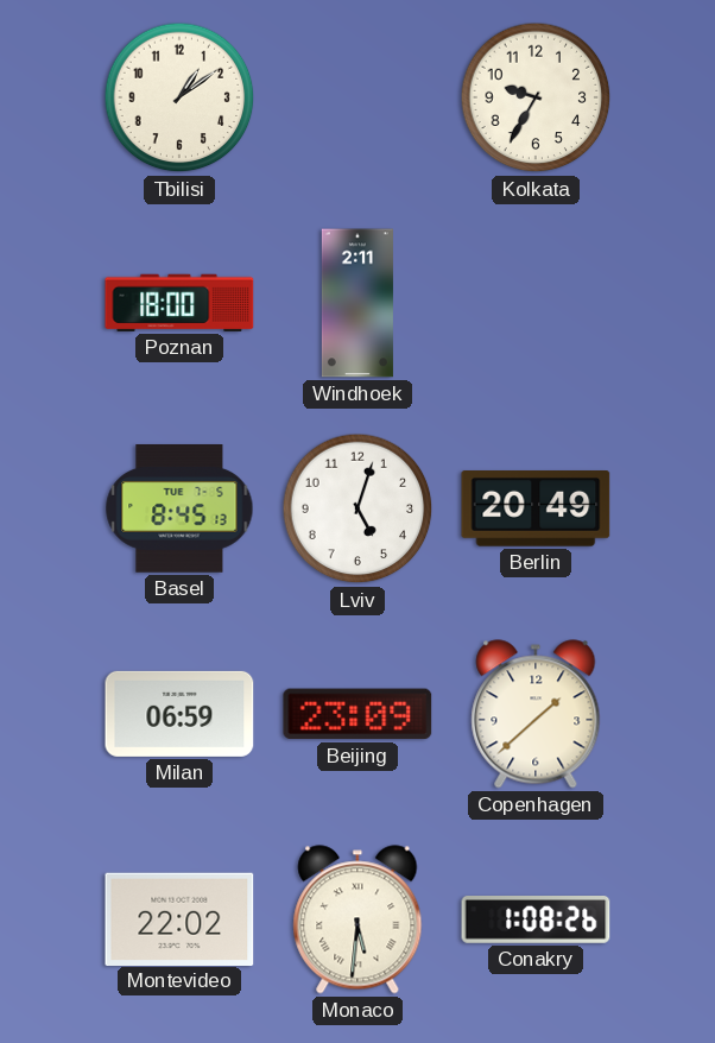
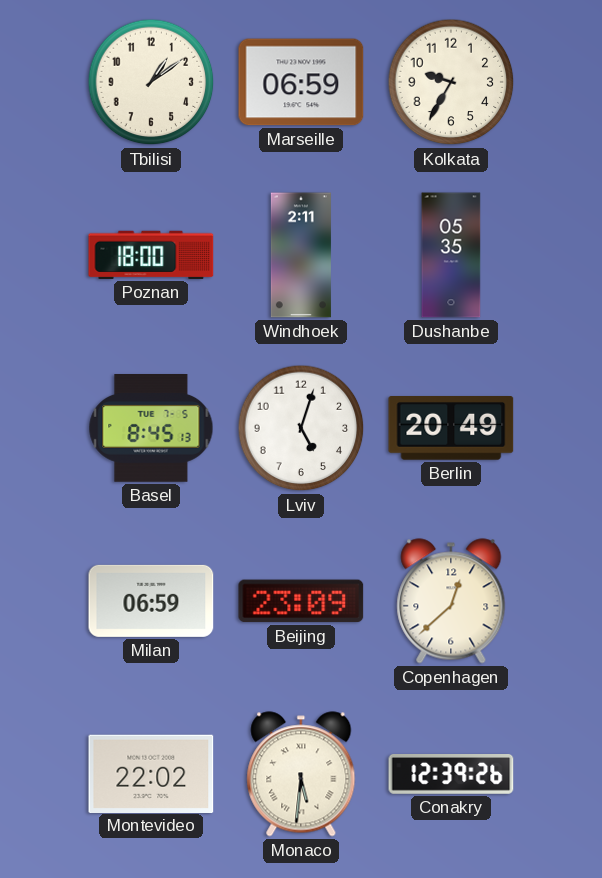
Marseille: none -> 06:59 (301, 82)
Dushanbe: none -> 05:35 (451, 255)
Copenhagen: 1:38 -> 12:38 (451, 601)
Conakry: 1:08 -> 12:39 (451, 775)
